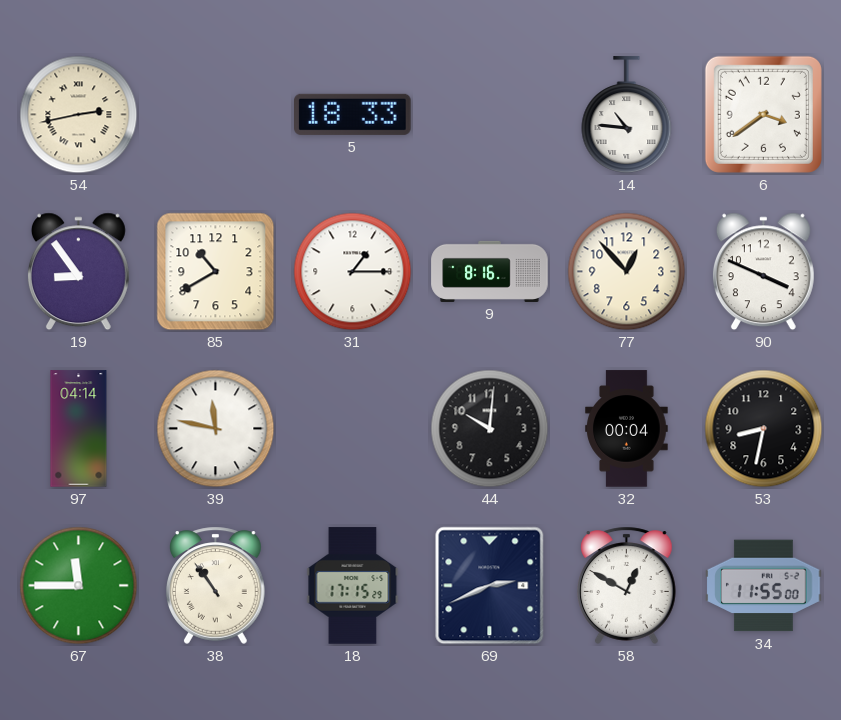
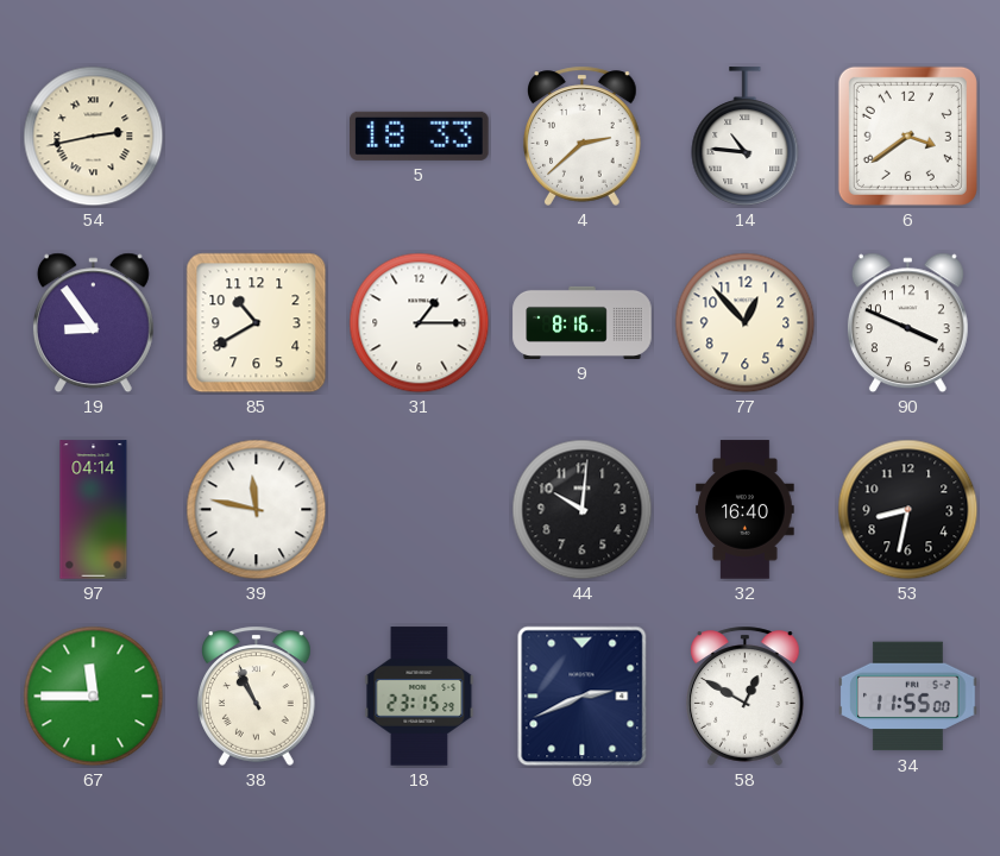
4: none -> 2:38 (583, 136)
32: 00:04 -> 16:40 (746, 510)
38: 10:54 -> 10:56 (257, 695)
18: 17:15 -> 23:15 (420, 697)
